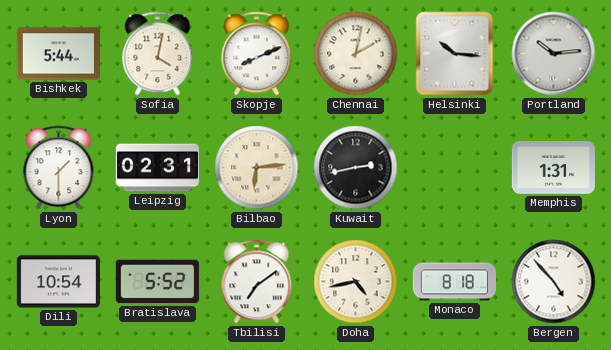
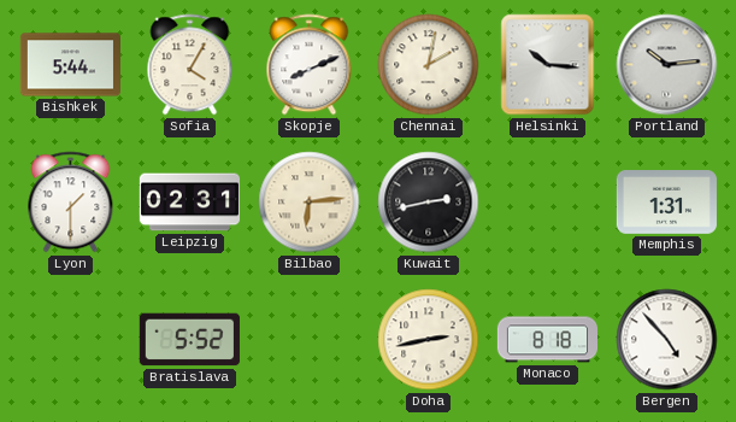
Sofia: 4:02 -> 4:05 (190, 65)
Dili: 10:54 -> none (58, 282)
Tbilisi: 7:09 -> none (257, 282)
Doha: 4:43 -> 2:43 (429, 340)
